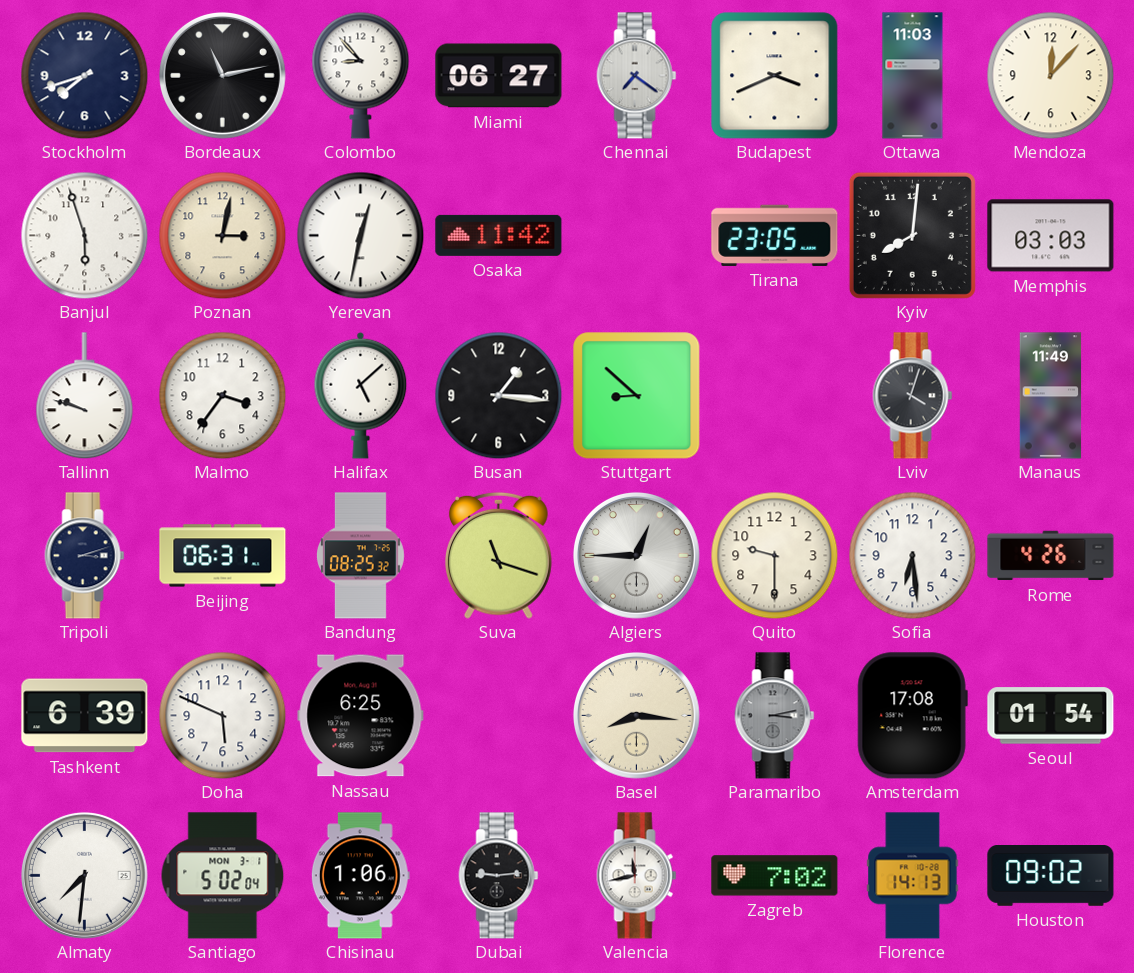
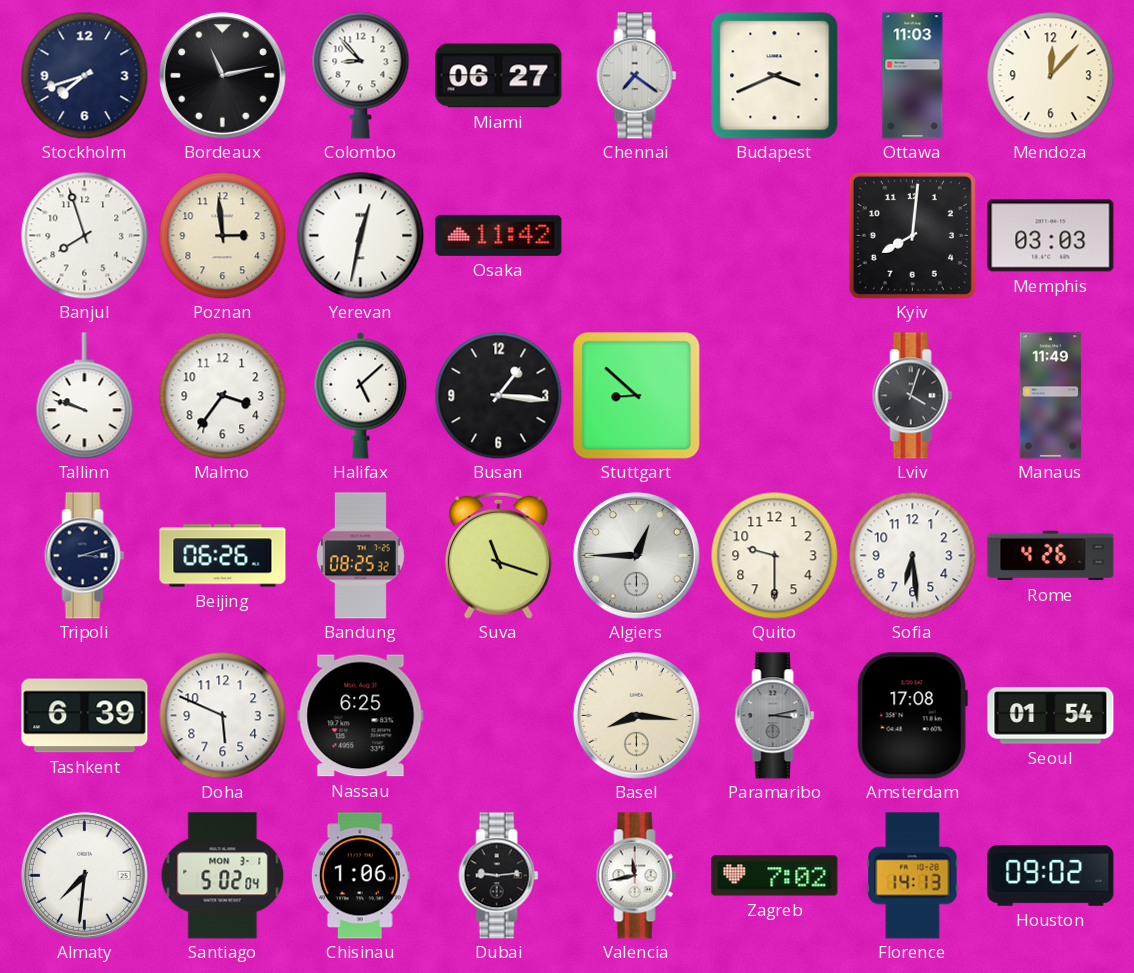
Banjul: 5:57 -> 7:57 (84, 235)
Poznan: 3:02 -> 2:59 (222, 235)
Tirana: 23:05 -> none (775, 235)
Beijing: 06:31 -> 06:26 (223, 556)
